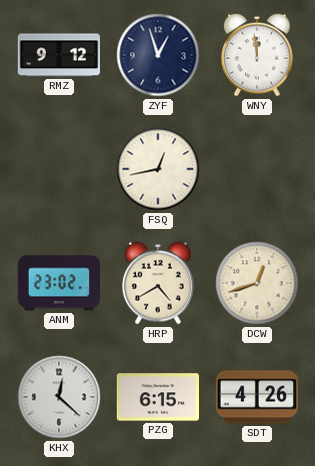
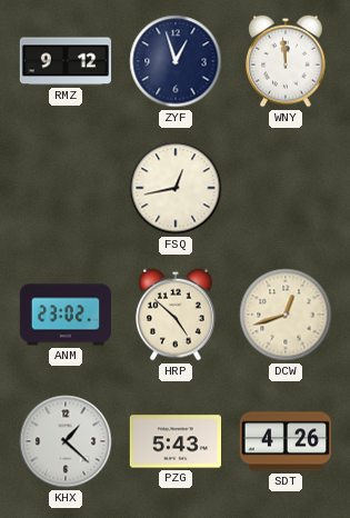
HRP: 4:40 -> 4:52 (176, 315)
KHX: 12:22 -> 1:22 (66, 441)
PZG: 6:15 -> 5:43 (174, 441)
